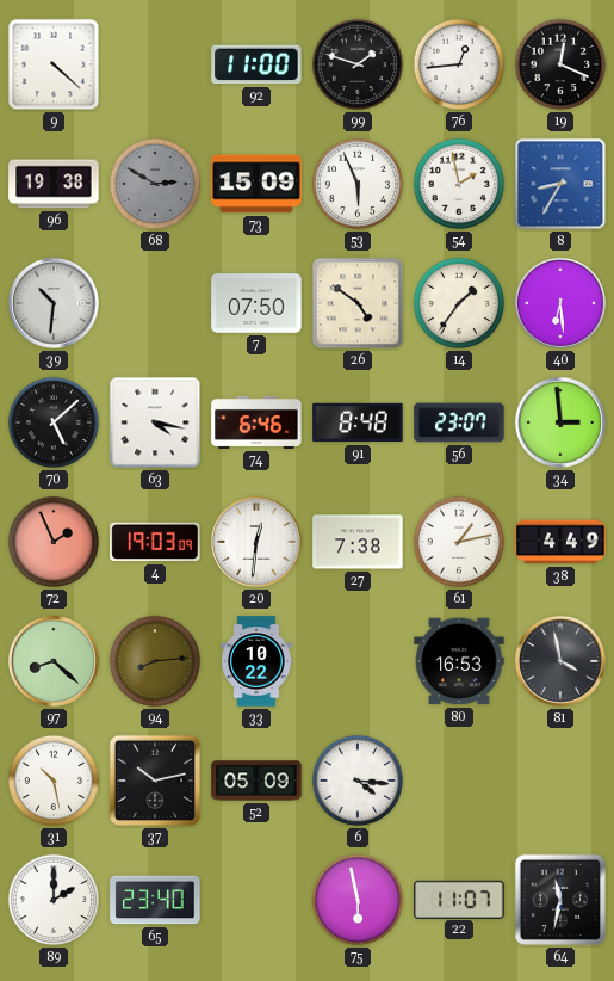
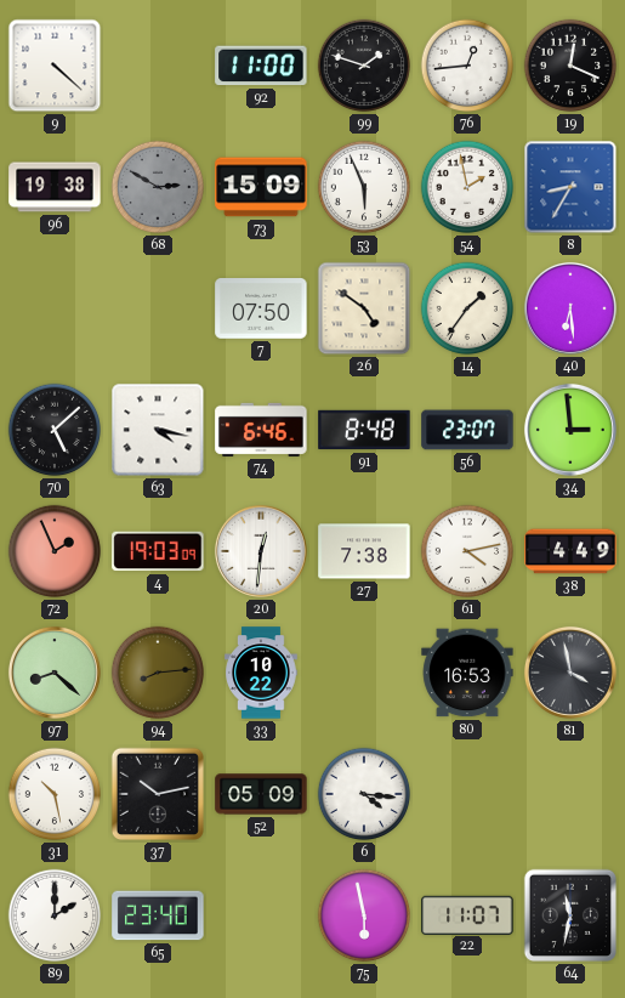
39: 10:31 -> none (54, 303)
61: 1:13 -> 4:13 (467, 551)
